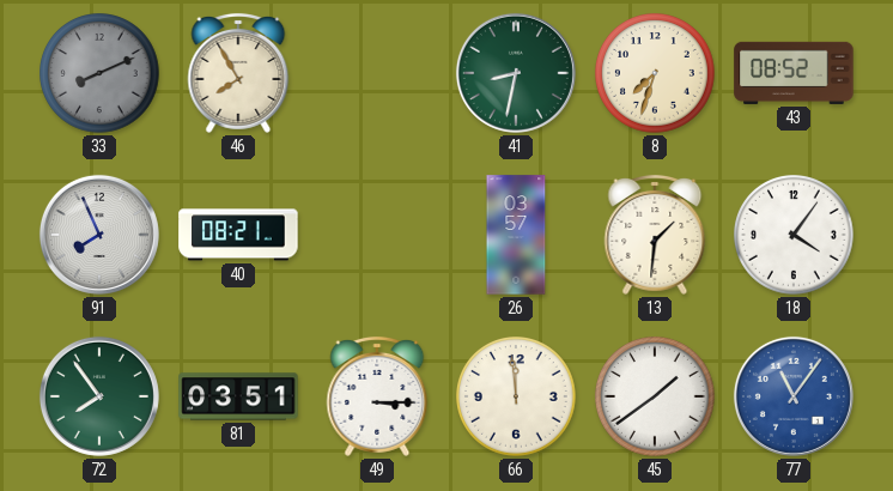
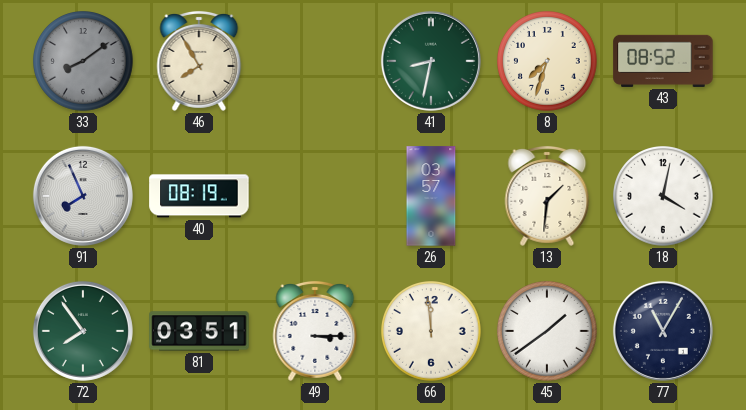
33: 8:11 -> 8:09 (84, 62)
40: 08:21 -> 08:19 (199, 196)
18: 4:06 -> 4:02 (664, 197)
77: 11:06 -> 11:05 (663, 331)
77 dial: blue -> navy (663, 331)
